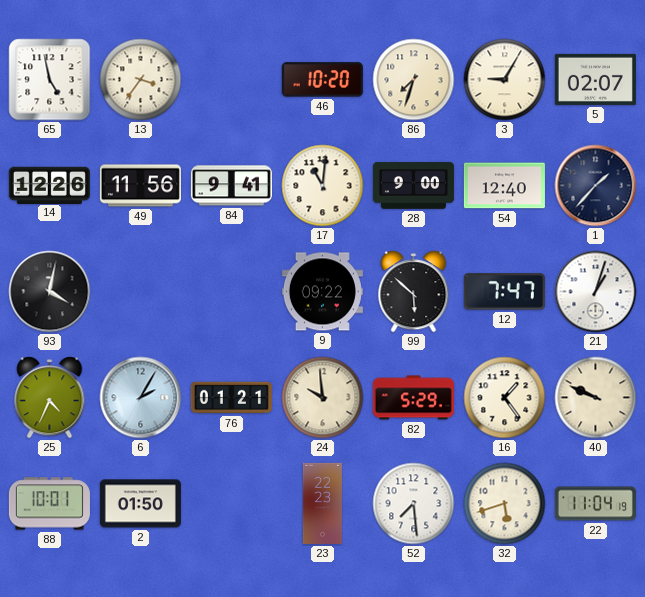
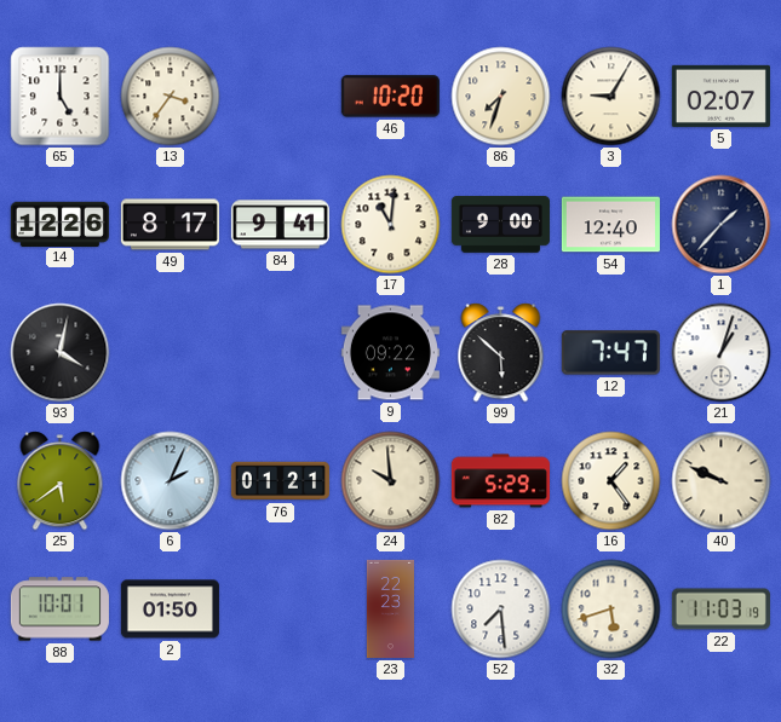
65: 4:58 -> 5:00 (61, 97)
49: 11:56 -> 8:17 (170, 225)
25: 4:34 -> 5:39 (61, 481)
6: 2:05 -> 2:04 (171, 481)
22: 11:04 -> 11:03 (720, 610)
